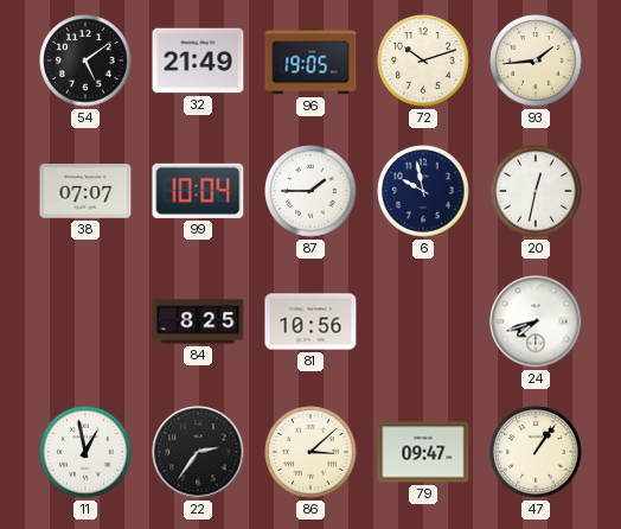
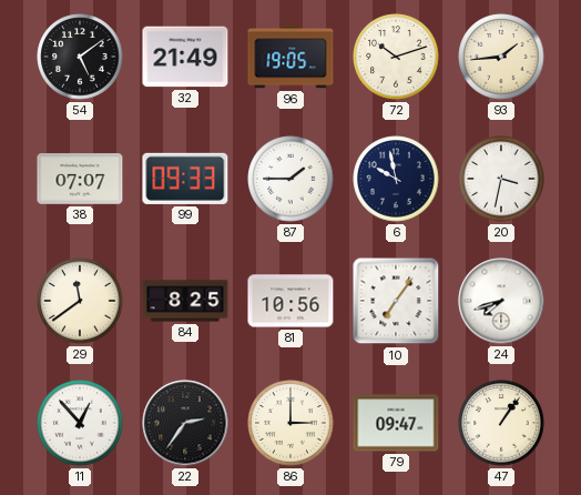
99: 10:04 -> 09:33 (185, 179)
20: 12:32 -> 3:32 (501, 179)
29: none -> 11:39 (80, 301)
10: none -> 7:06 (396, 301)
11: 12:58 -> 12:53 (80, 423)
86: 3:08 -> 3:00 (290, 423)
